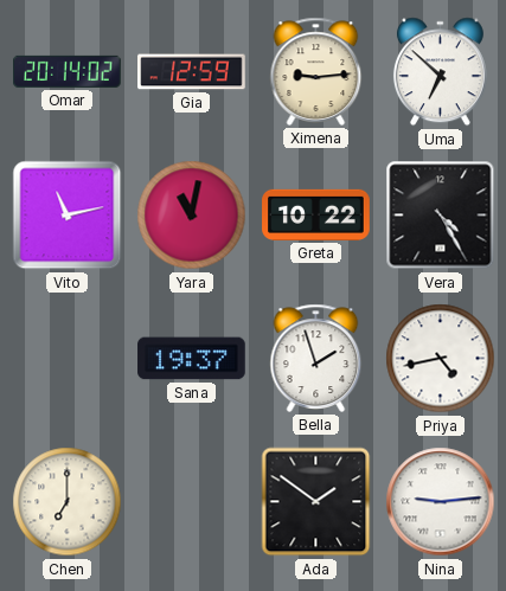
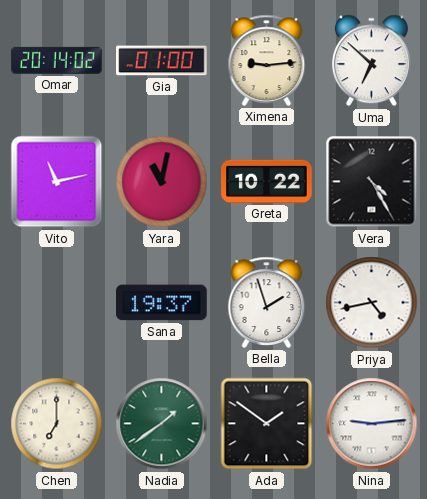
Gia: 12:59 -> 01:00 (162, 61)
Nadia: none -> 1:39 (162, 424)
